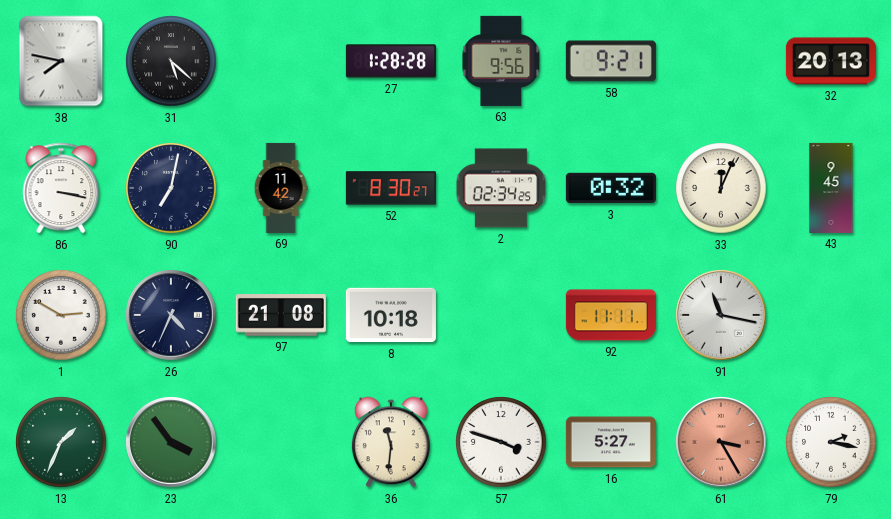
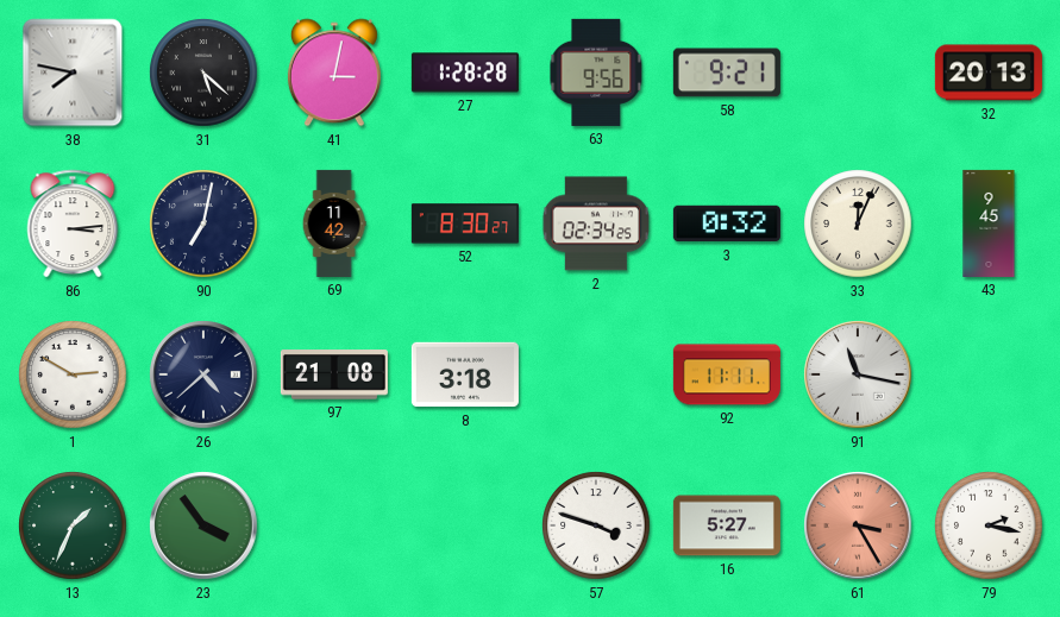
41: none -> 3:02 (334, 73)
86: 3:17 -> 3:14 (73, 223)
26: 4:34 -> 4:38 (203, 374)
8: 10:18 -> 3:18 (465, 374)
36: 11:31 -> none (391, 442)
